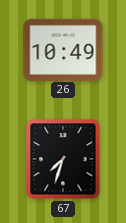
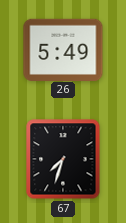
26: 10:49 -> 5:49 (63, 49)
